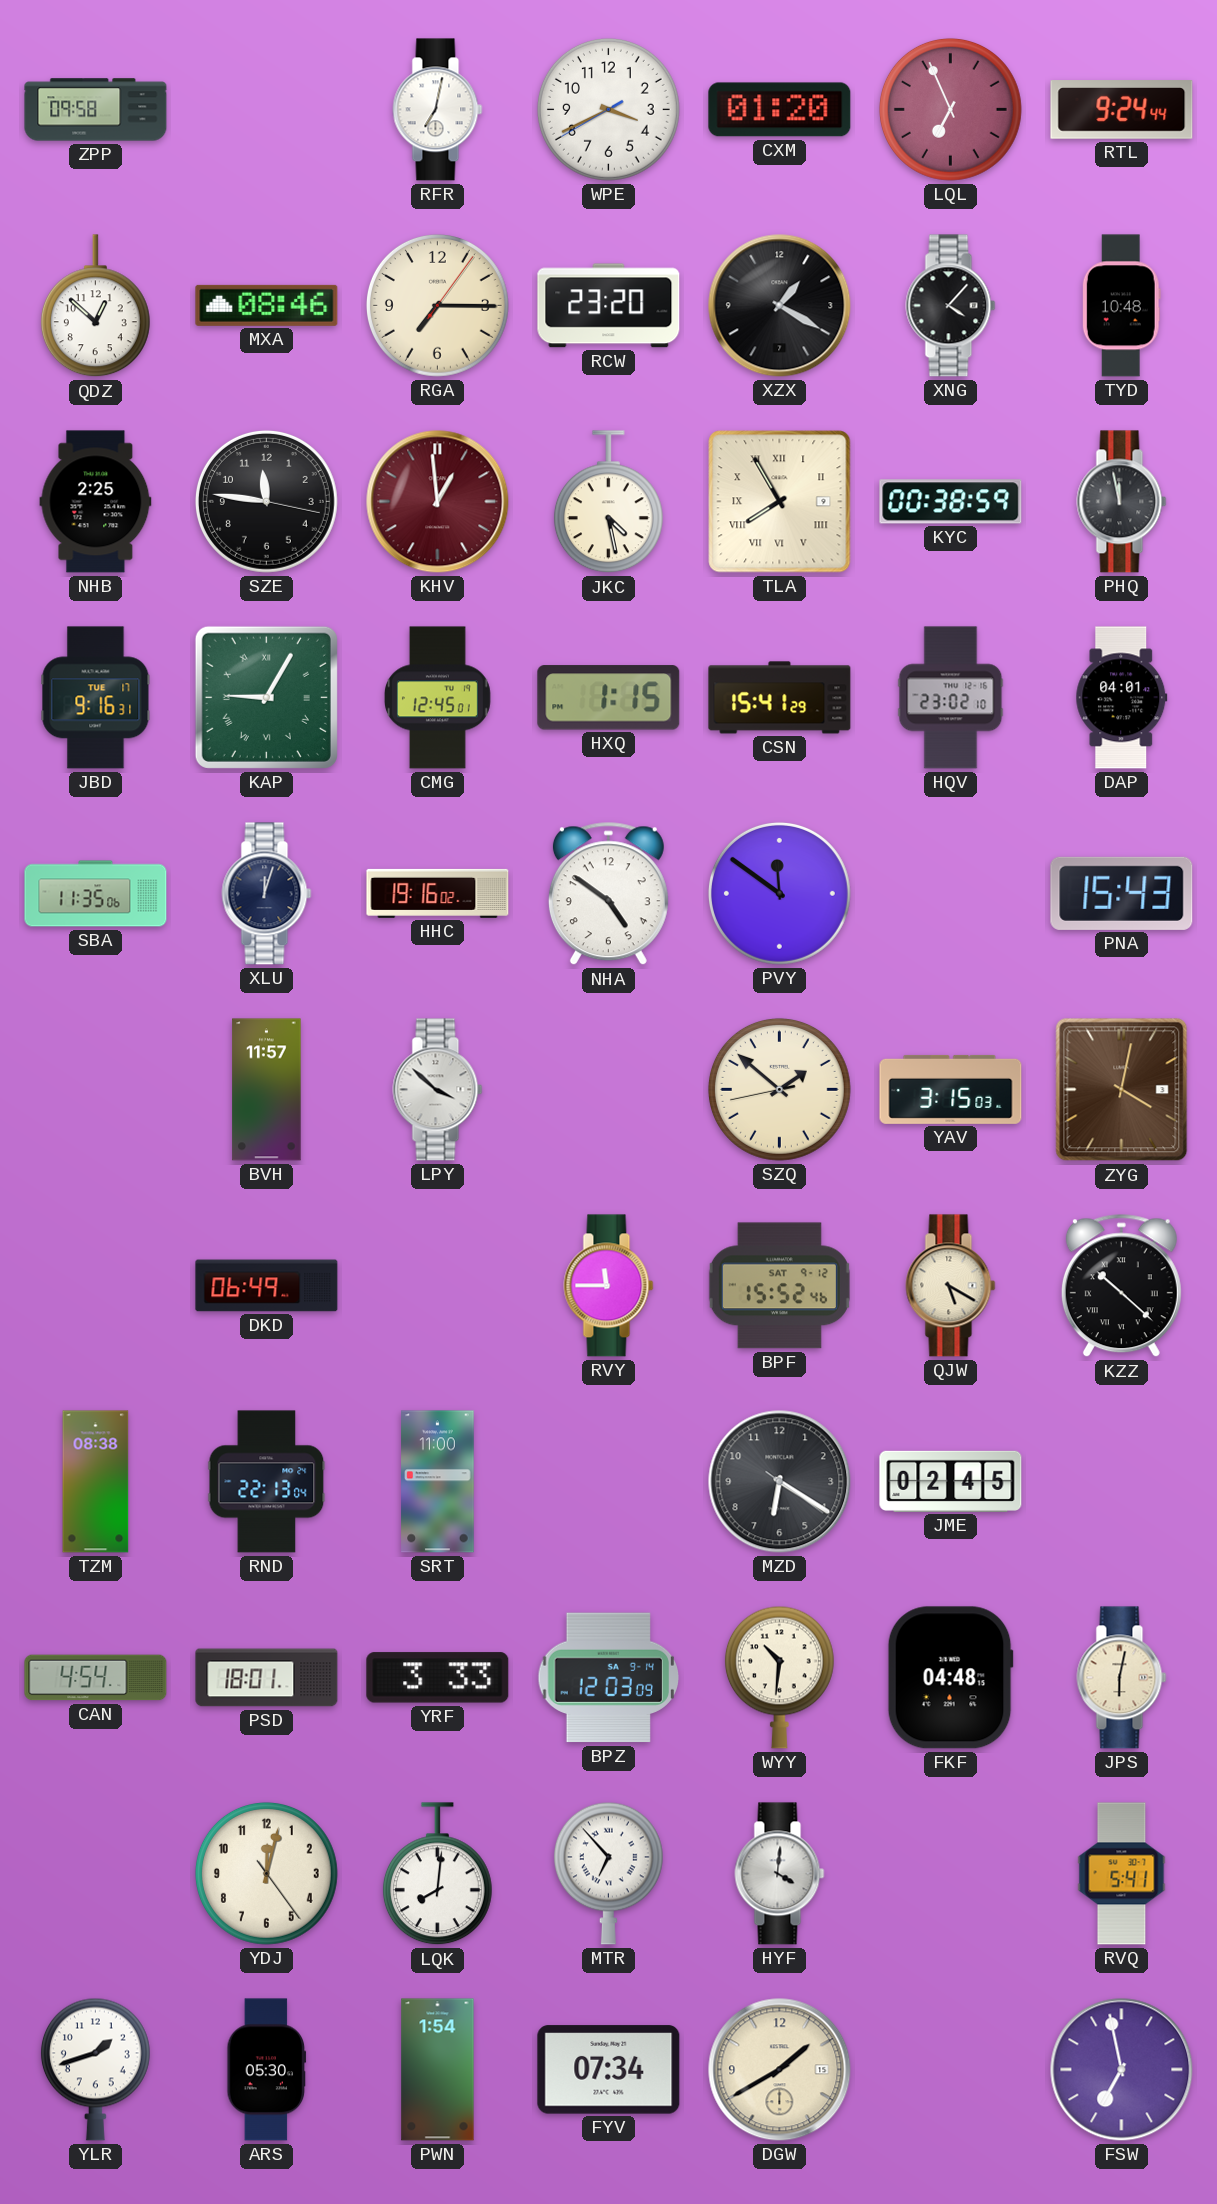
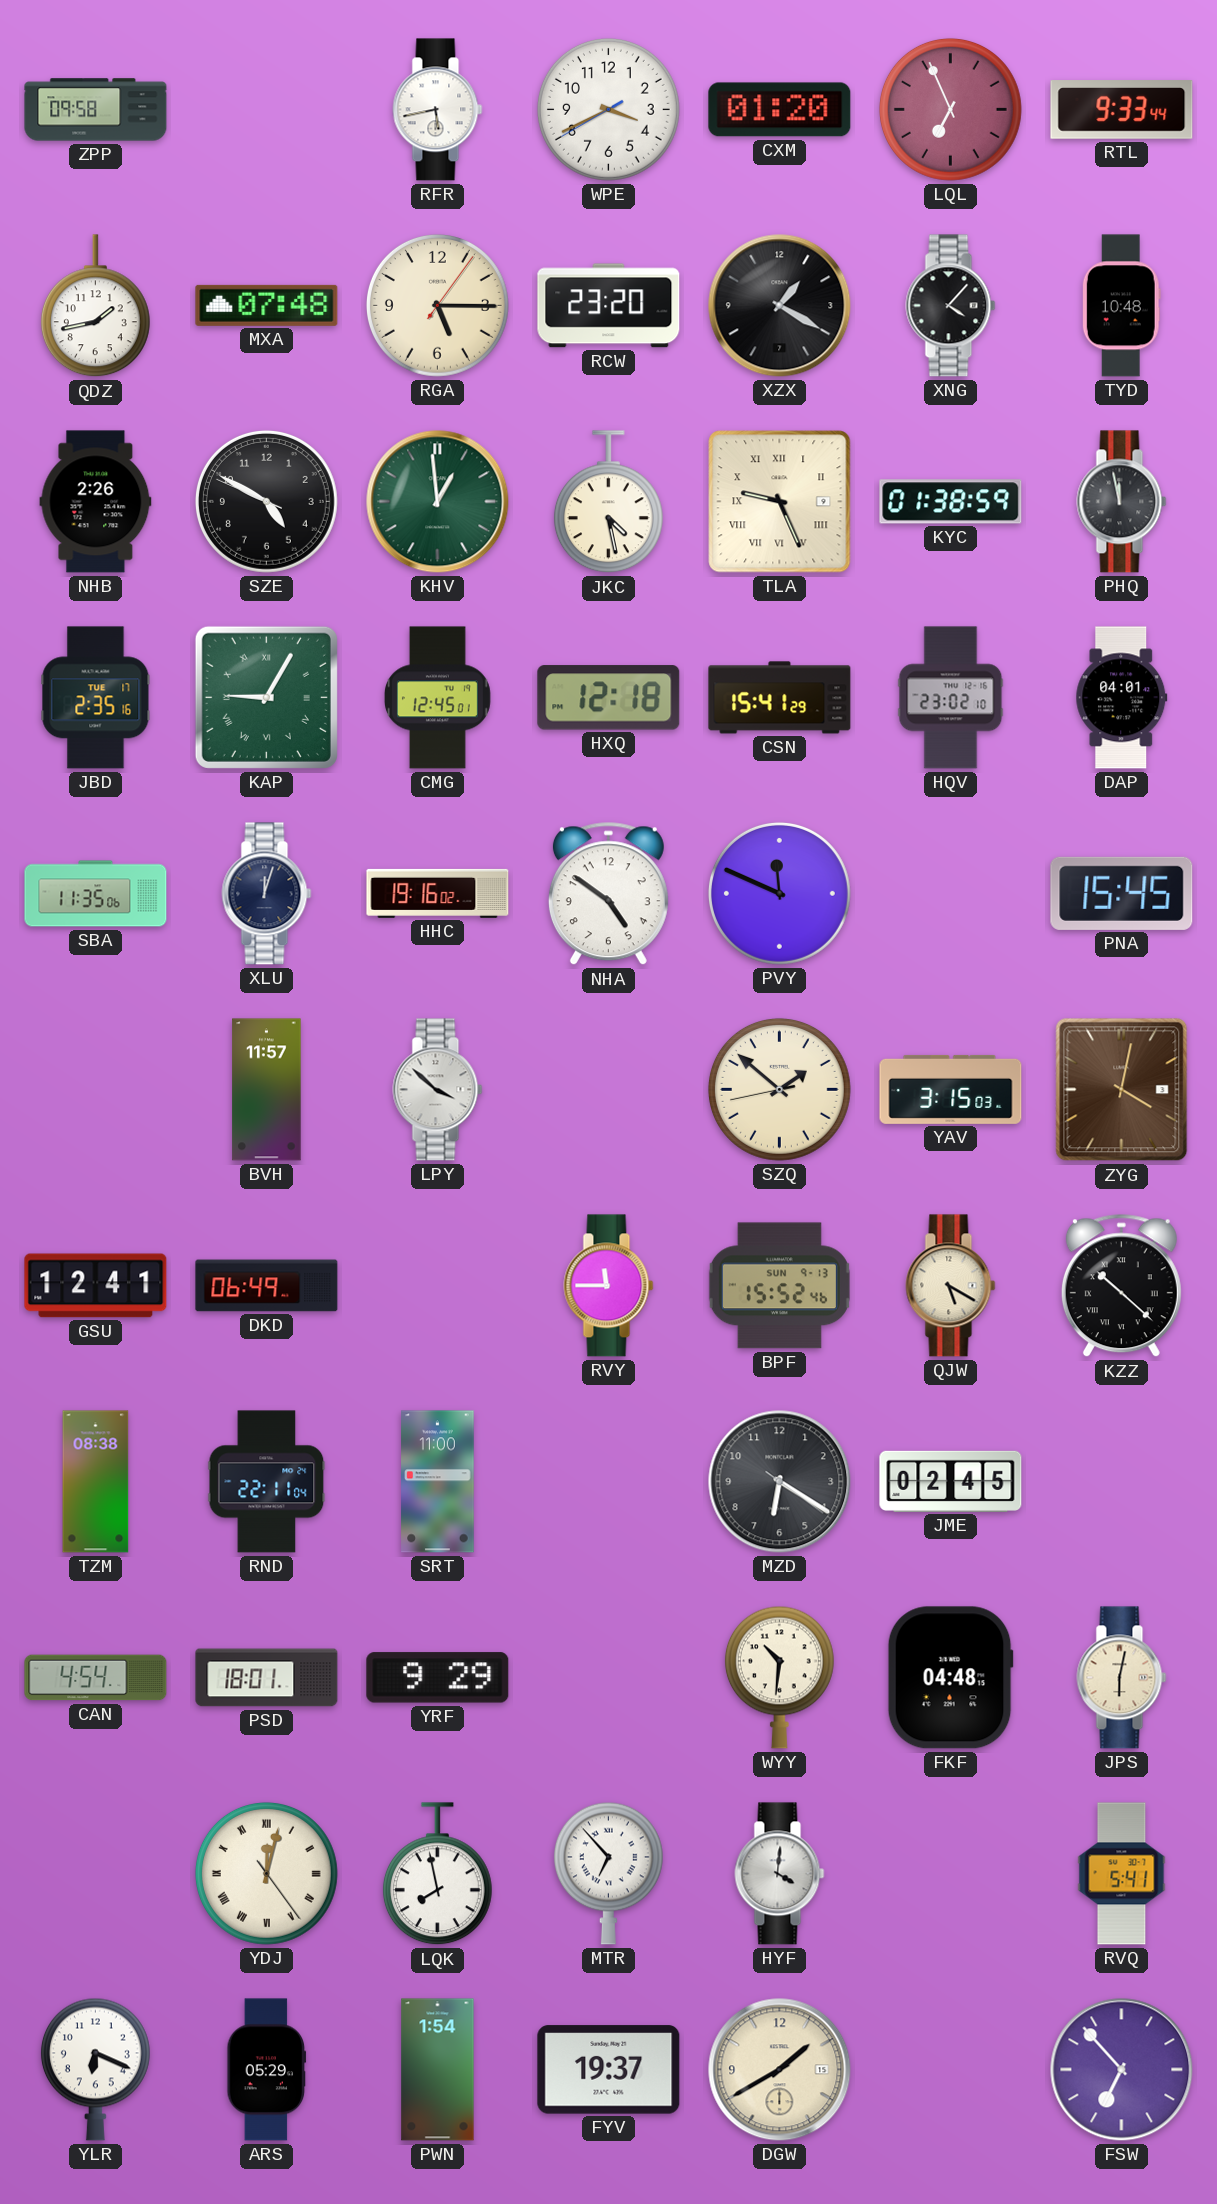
RFR: 7:02 -> 5:43 (438, 110)
RTL: 9:24 -> 9:33 (1122, 110)
QDZ: 12:52 -> 1:43 (95, 306)
MXA: 08:46 -> 07:48 (267, 305)
RGA: 7:15 -> 5:15 (437, 305)
NHB: 2:25 -> 2:26 (96, 502)
SZE: 11:46 -> 4:49 (266, 501)
KHV dial: burgundy -> green (438, 502)
TLA: 7:55 -> 9:26 (780, 502)
KYC: 00:38 -> 01:38 (951, 502)
JBD: 9:16 -> 2:35 (96, 698)
HXQ: 1:15 -> 12:18 (609, 698)
PVY: 11:51 -> 11:49 (779, 893)
PNA: 15:43 -> 15:45 (1122, 893)
GSU: none -> 12:41 (96, 1286)
BPF date: SAT 9-12 -> SUN 9-13 (779, 1286)
RND: 22:13 -> 22:11 (267, 1482)
YRF: 3:33 -> 9:29 (438, 1678)
BPZ: 12:03 -> none (609, 1678)
YDJ numerals: Arabic -> Roman (266, 1873)
LQK: 8:01 -> 7:58 (437, 1874)
YLR: 1:42 -> 6:19 (95, 2069)
ARS: 05:30 -> 05:29 (267, 2070)
FYV: 07:34 -> 19:37 (609, 2070)
FSW: 6:58 -> 6:53 (1122, 2070)
